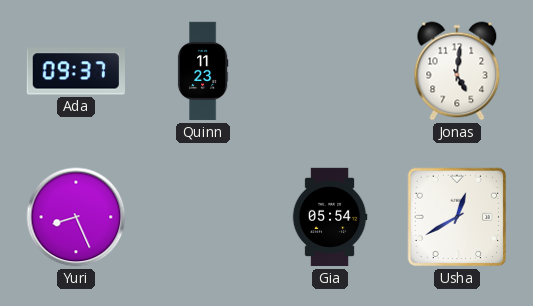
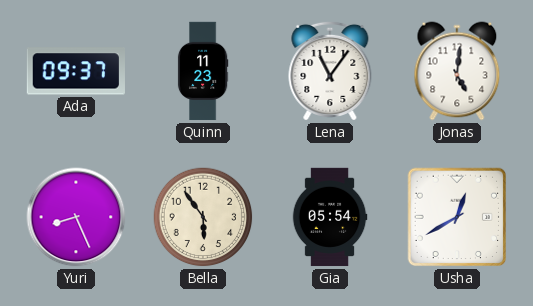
Lena: none -> 11:06 (330, 71)
Bella: none -> 5:54 (203, 217)
